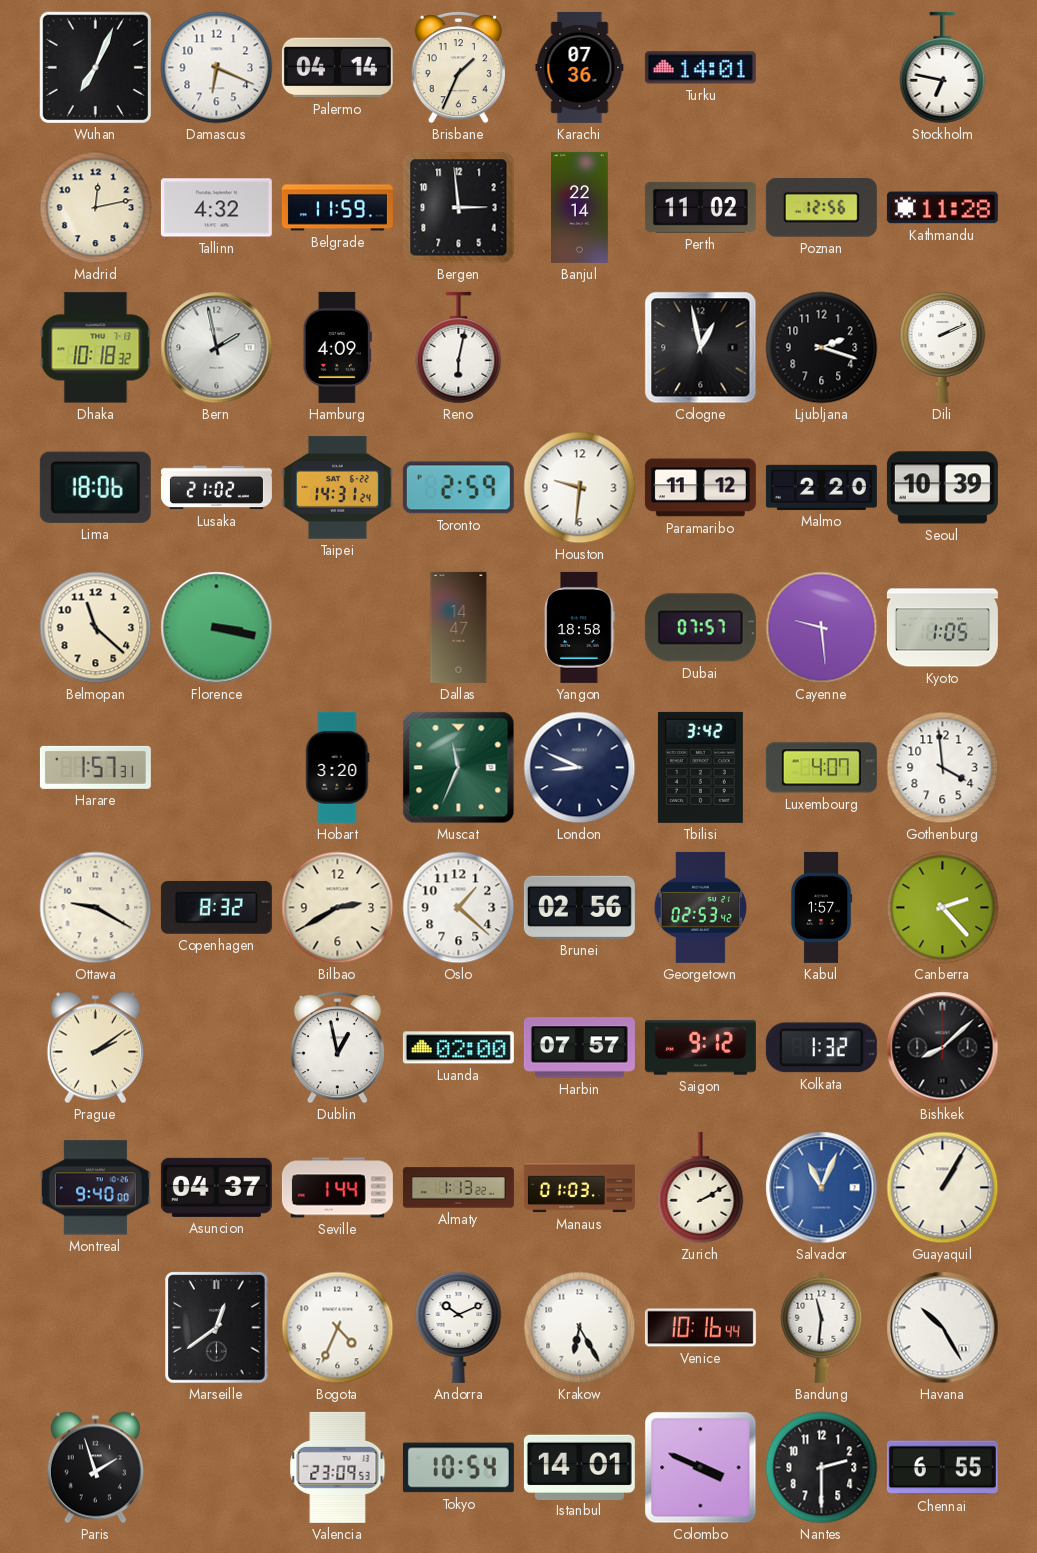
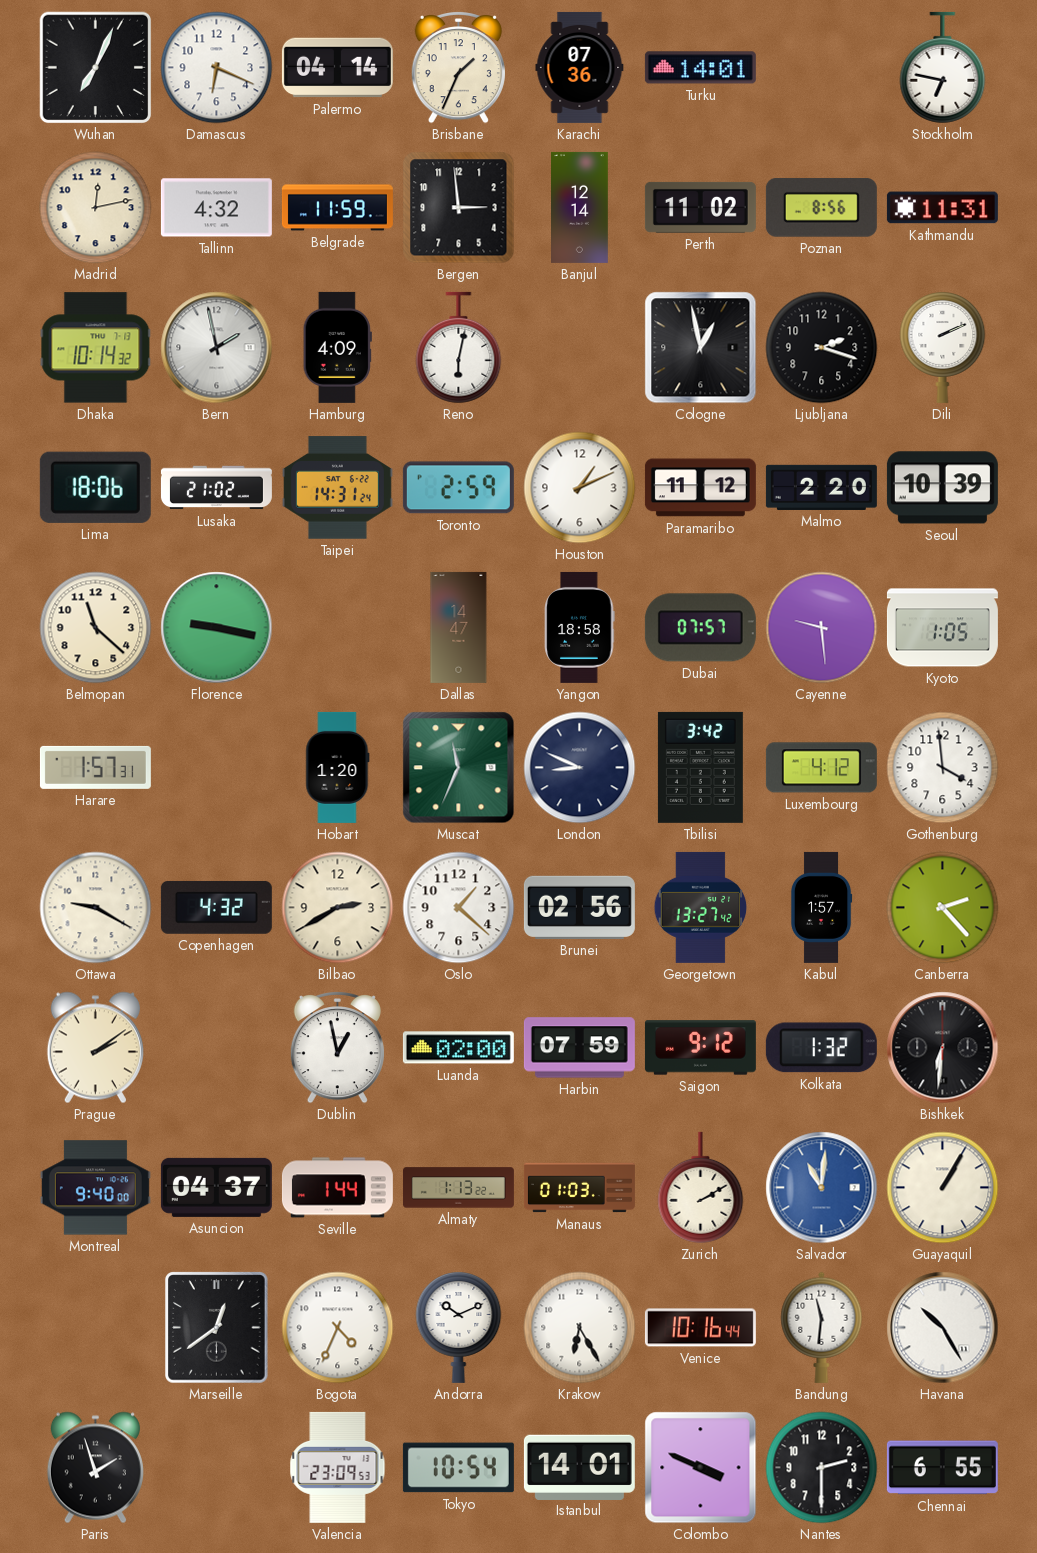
Banjul: 22:14 -> 12:14 (580, 207)
Poznan: 12:56 -> 8:56 (821, 208)
Kathmandu: 11:28 -> 11:31 (942, 208)
Dhaka: 10:18 -> 10:14 (96, 348)
Houston: 9:31 -> 1:11 (580, 488)
Florence: 3:17 -> 9:17 (217, 628)
Hobart: 3:20 -> 1:20 (338, 767)
Luxembourg: 4:07 -> 4:12 (821, 768)
Copenhagen: 8:32 -> 4:32 (216, 907)
Georgetown: 02:53 -> 13:27 (701, 907)
Harbin: 07:57 -> 07:59 (579, 1048)
Bishkek: 8:08 -> 6:31 (943, 1048)
Salvador: 11:04 -> 11:01 (822, 1188)
